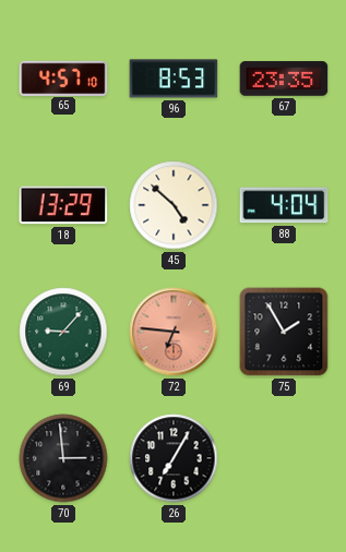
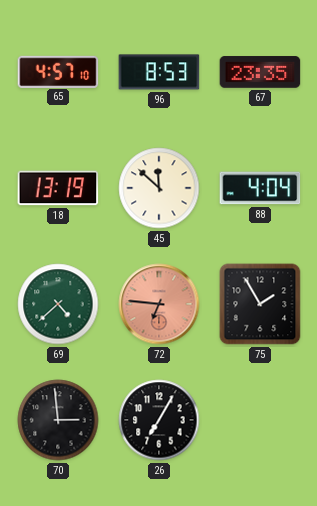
18: 13:29 -> 13:19 (58, 188)
45: 4:52 -> 11:52 (159, 188)
69: 9:07 -> 4:38 (58, 304)
